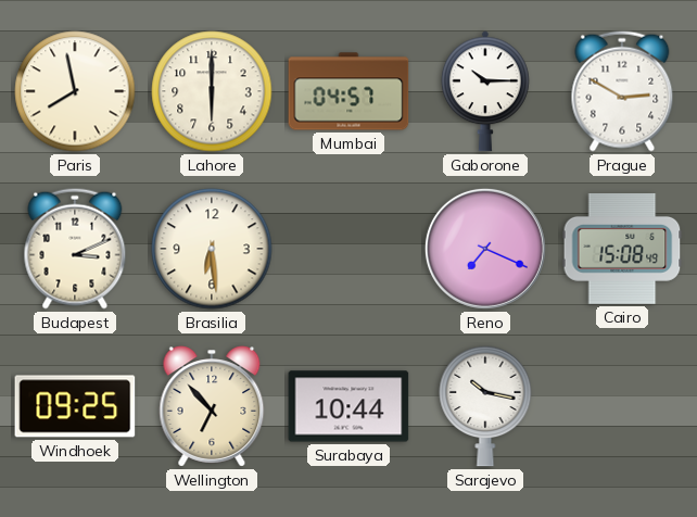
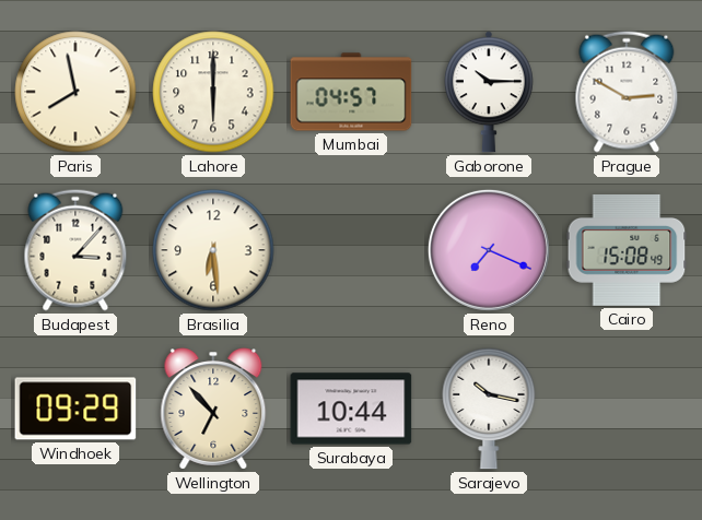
Budapest: 3:11 -> 3:07 (75, 250)
Windhoek: 09:25 -> 09:29 (75, 409)
